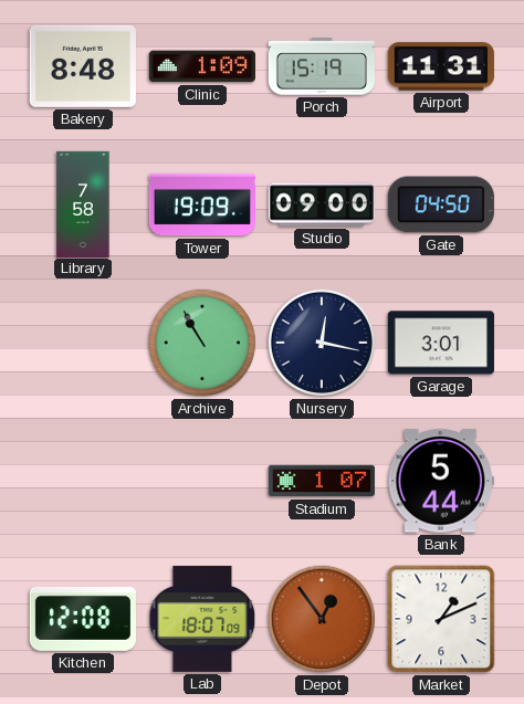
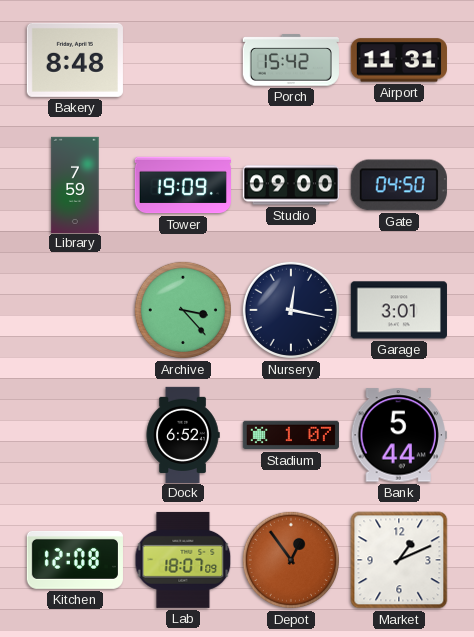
Clinic: 1:09 -> none (202, 66)
Porch: 15:19 -> 15:42 (291, 60)
Library: 7:58 -> 7:59 (75, 184)
Archive: 10:55 -> 3:23 (183, 310)
Dock: none -> 6:52 (183, 434)
